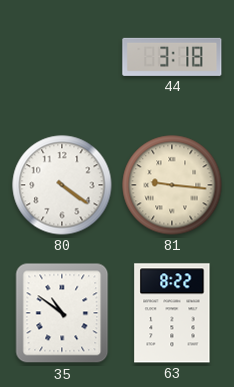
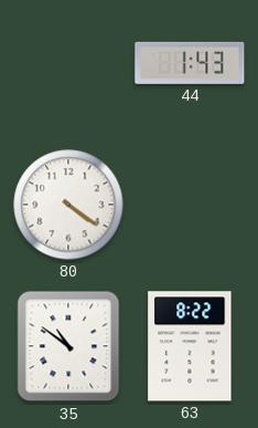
44: 3:18 -> 1:43 (190, 63)
81: 9:16 -> none (172, 185)
